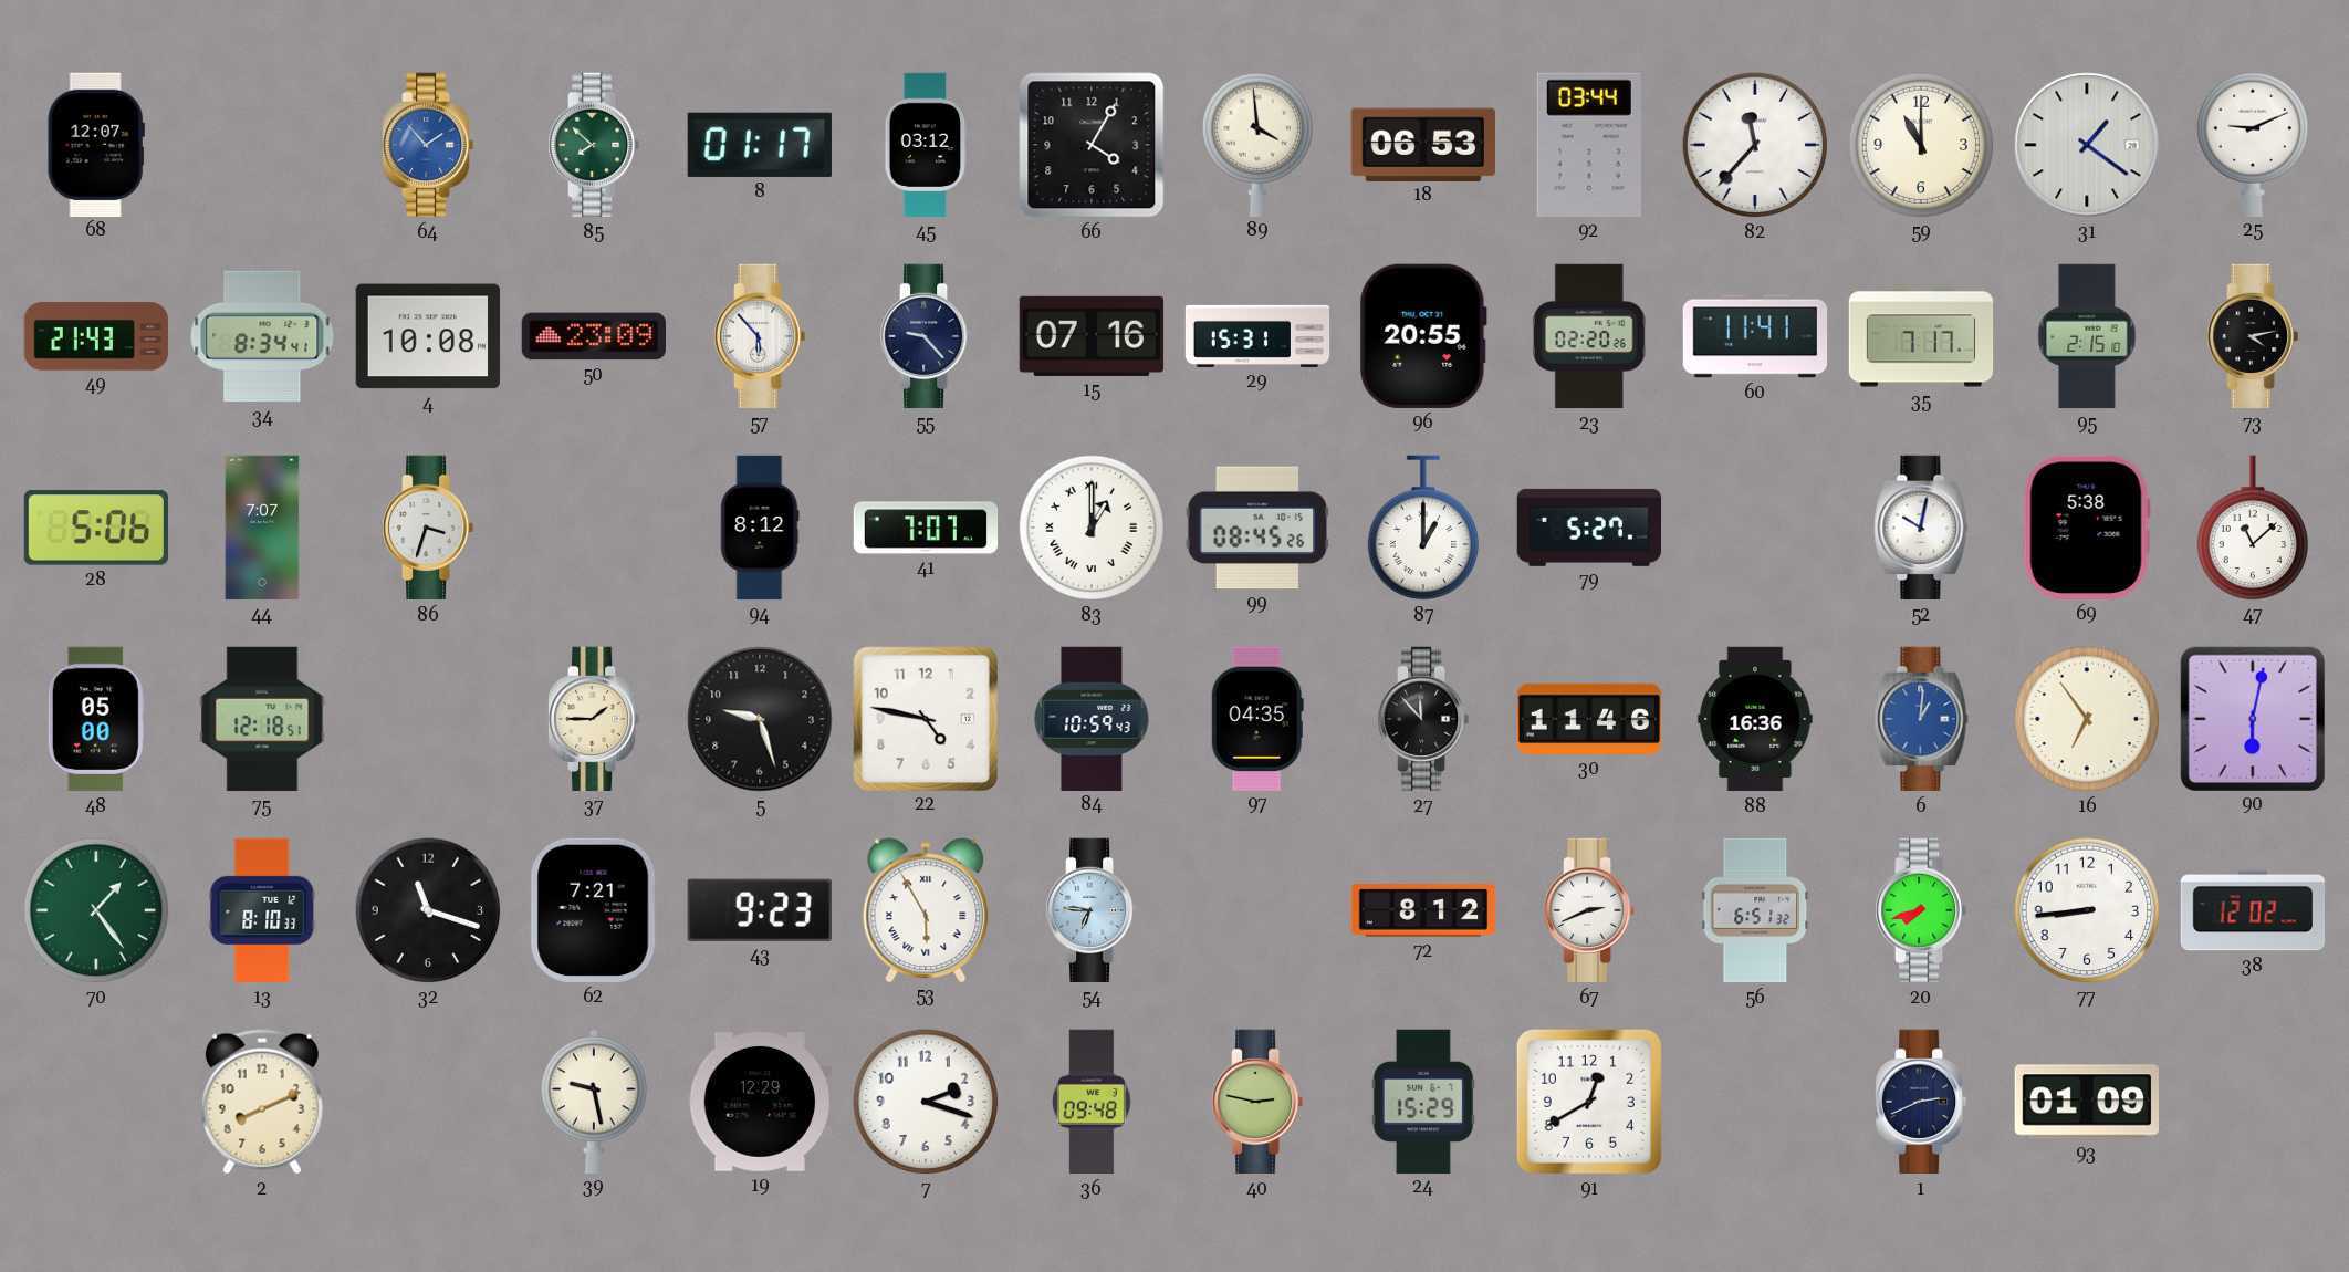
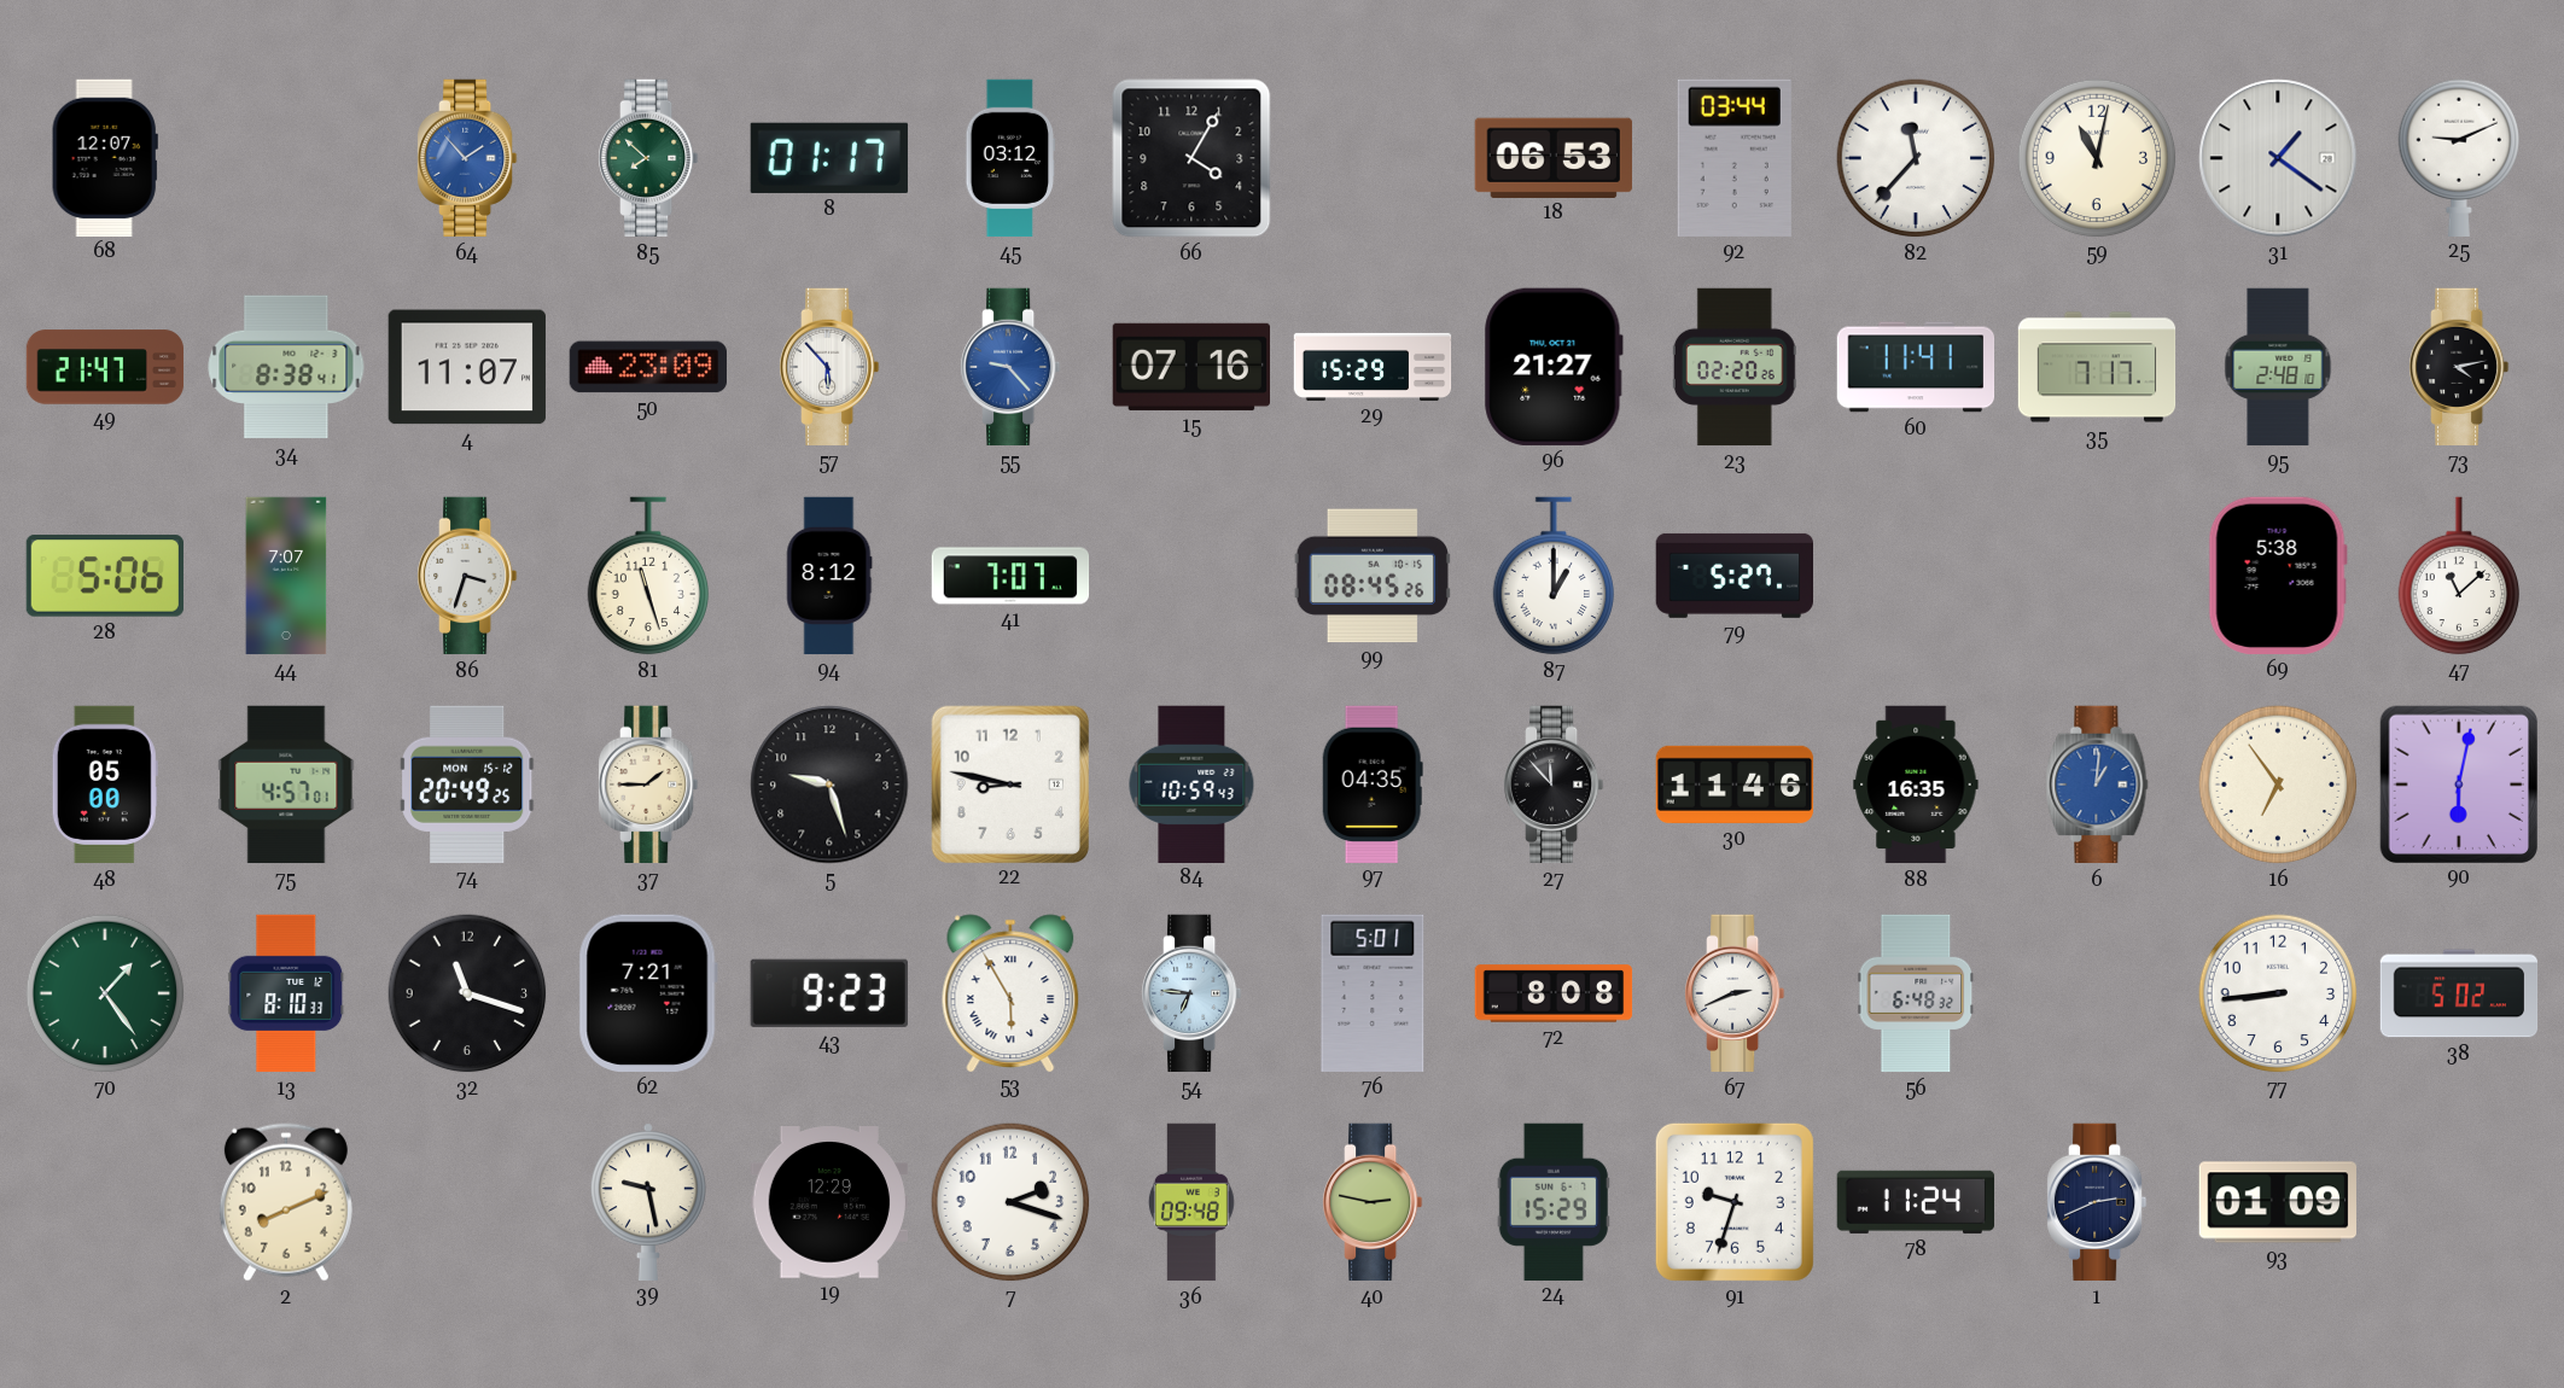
89: 3:59 -> none (1256, 144)
59: 11:00 -> 11:02 (2097, 158)
49: 21:43 -> 21:47 (105, 367)
34: 8:34 -> 8:38 (286, 367)
4: 10:08 -> 11:07 (466, 367)
55 dial: navy -> blue (1012, 367)
29: 15:31 -> 15:29 (1373, 367)
96: 20:55 -> 21:27 (1554, 367)
95: 2:15 -> 2:48 (2278, 367)
81: none -> 11:27 (647, 576)
83: 1:00 -> none (1092, 528)
52: 10:02 -> none (1921, 528)
75: 12:18 -> 4:57 (286, 785)
74: none -> 20:49 (467, 785)
22: 4:47 -> 8:47 (1009, 783)
88: 16:36 -> 16:35 (1916, 785)
76: none -> 5:01 (1373, 993)
72: 8:12 -> 8:08 (1554, 993)
56: 6:51 -> 6:48 (1916, 993)
20: 7:42 -> none (1922, 910)
38: 12:02 -> 5:02 (2459, 993)
91: 12:40 -> 9:33 (1735, 1202)
78: none -> 11:24 (1915, 1202)
